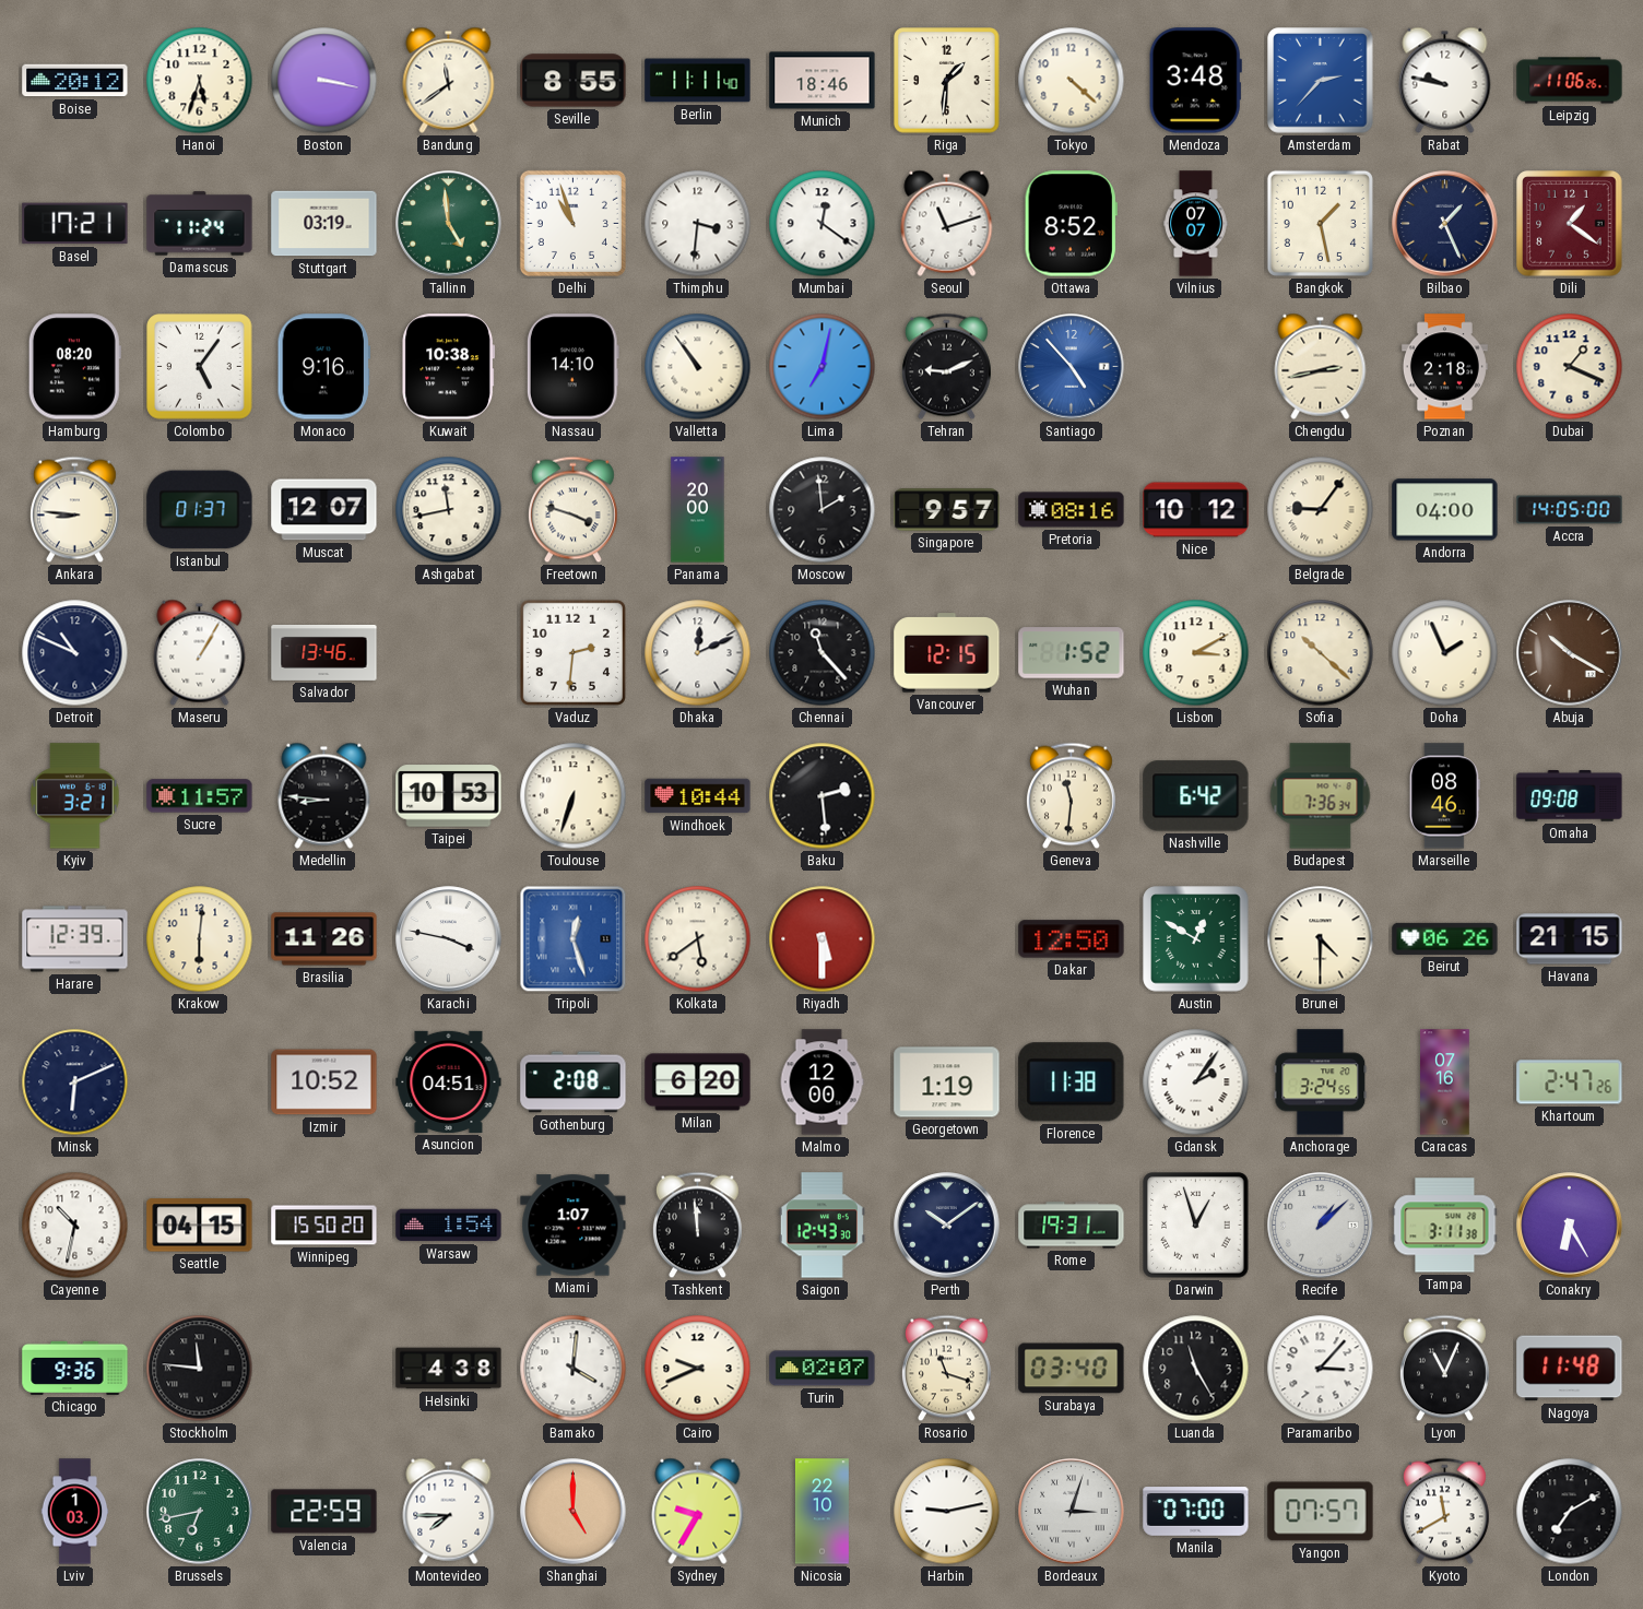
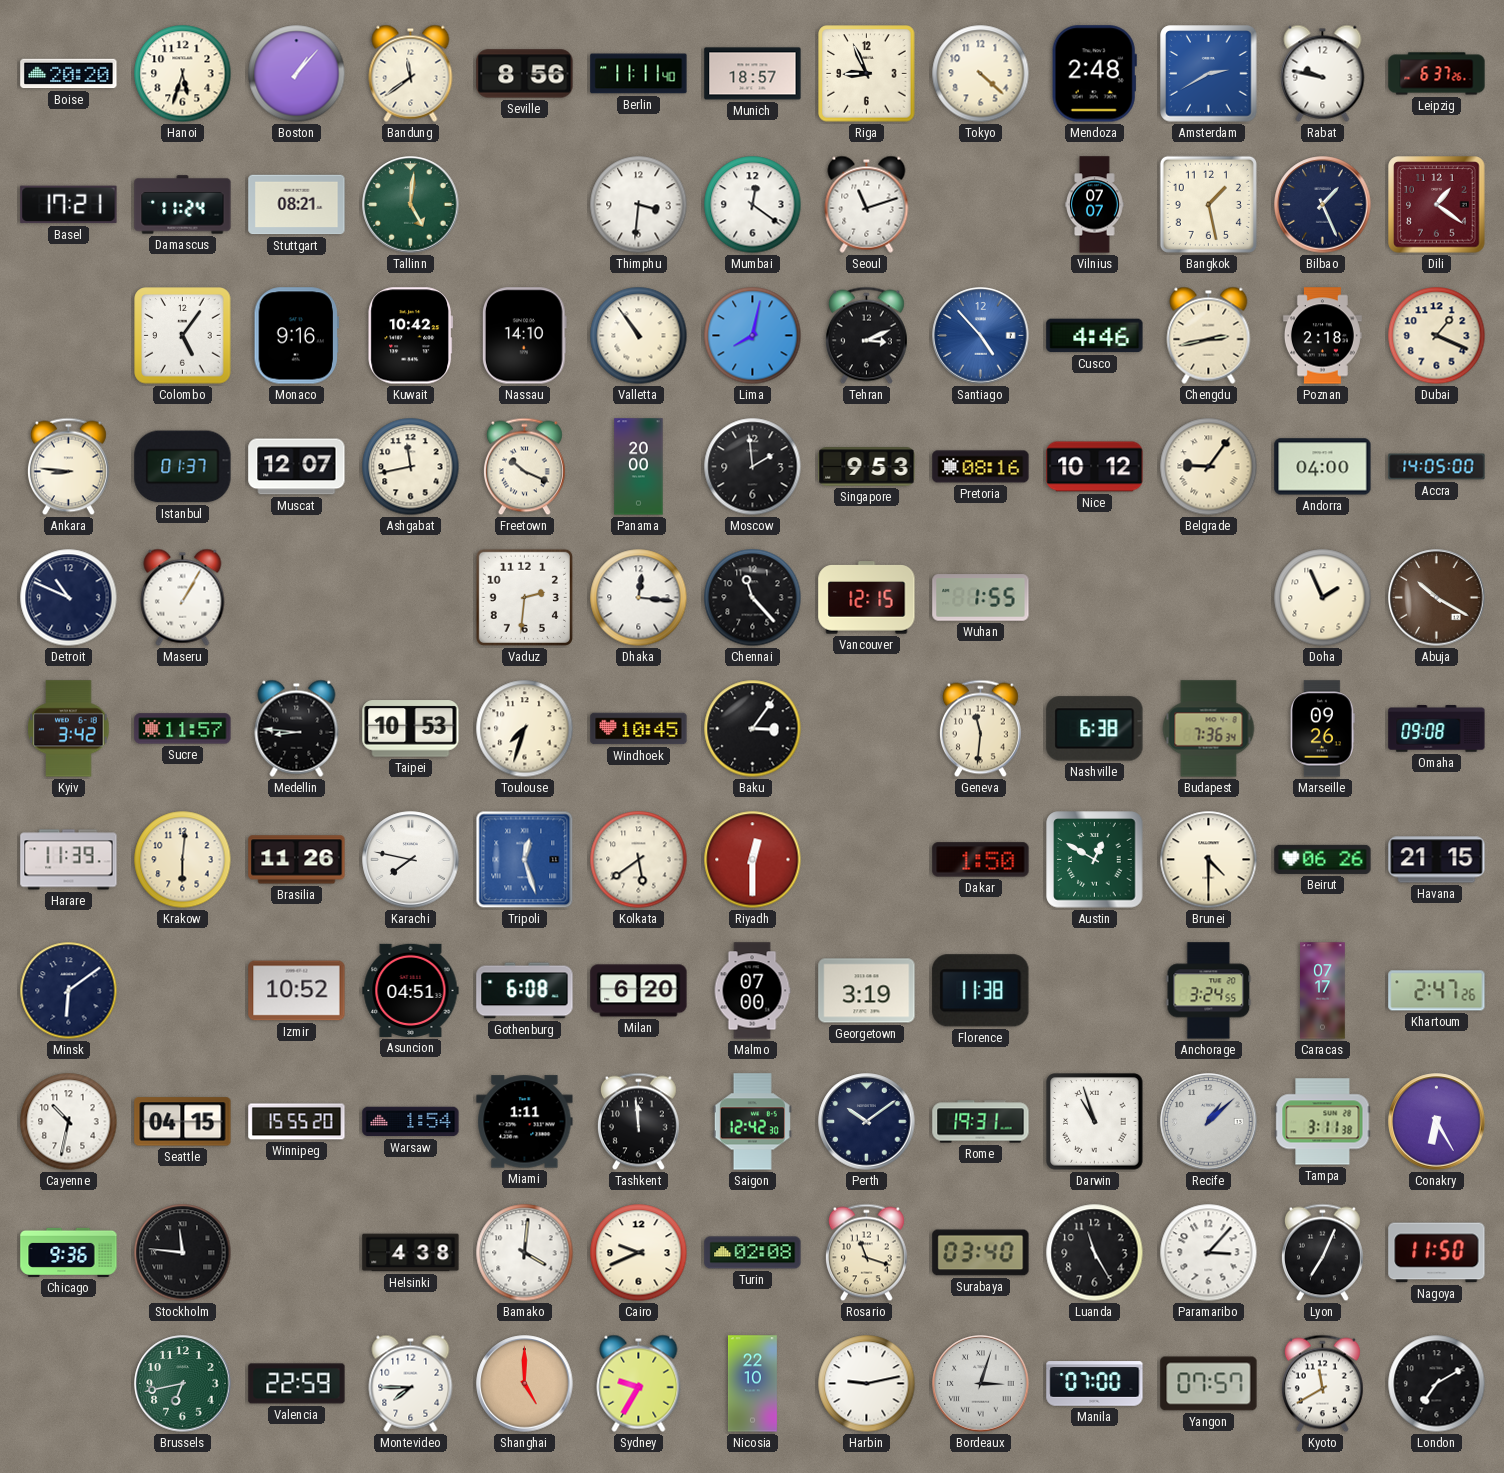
Boise: 20:12 -> 20:20 (69, 74)
Boston: 3:17 -> 1:07 (297, 74)
Seville: 8:55 -> 8:56 (525, 74)
Munich: 18:46 -> 18:57 (753, 74)
Riga: 1:31 -> 8:56 (867, 74)
Mendoza: 3:48 -> 2:48 (1094, 74)
Amsterdam: 2:37 -> 2:40 (1209, 74)
Leipzig: 11:06 -> 6:37 (1437, 74)
Stuttgart: 03:19 -> 08:21 (297, 205)
Tallinn: 4:59 -> 5:01 (411, 205)
Delhi: 10:57 -> none (572, 223)
Ottawa: 8:52 -> none (1071, 224)
Hamburg: 08:20 -> none (74, 367)
Kuwait: 10:38 -> 10:42 (411, 336)
Lima: 7:02 -> 8:02 (753, 336)
Tehran: 9:11 -> 3:11 (866, 336)
Cusco: none -> 4:46 (1095, 336)
Freetown: 3:48 -> 10:19 (524, 467)
Singapore: 9:57 -> 9:53 (867, 467)
Salvador: 13:46 -> none (324, 652)
Dhaka: 12:11 -> 12:16 (639, 598)
Wuhan: 1:52 -> 1:55 (981, 598)
Lisbon: 3:10 -> none (1196, 653)
Sofia: 10:22 -> none (1321, 653)
Kyiv: 3:21 -> 3:42 (69, 729)
Toulouse: 6:33 -> 7:33 (525, 729)
Windhoek: 10:44 -> 10:45 (639, 729)
Baku: 2:29 -> 3:06 (753, 729)
Nashville: 6:42 -> 6:38 (1095, 729)
Marseille: 08:46 -> 09:26 (1323, 729)
Harare: 12:39 -> 11:39 (69, 860)
Karachi: 3:47 -> 7:47 (411, 860)
Riyadh: 5:30 -> 12:30 (753, 860)
Dakar: 12:50 -> 1:50 (981, 860)
Minsk: 6:11 -> 6:09 (69, 991)
Gothenburg: 2:08 -> 6:08 (525, 991)
Malmo: 12:00 -> 07:00 (752, 991)
Georgetown: 1:19 -> 3:19 (867, 991)
Gdansk: 2:06 -> none (1196, 1082)
Caracas: 07:16 -> 07:17 (1323, 991)
Winnipeg: 15:50 -> 15:55 (297, 1122)
Miami: 1:07 -> 1:11 (525, 1122)
Saigon: 12:43 -> 12:42 (752, 1122)
Darwin: 12:57 -> 10:57 (1095, 1122)
Turin: 02:07 -> 02:08 (753, 1253)
Lyon: 11:04 -> 7:04 (1322, 1253)
Nagoya: 11:48 -> 11:50 (1437, 1253)
Lviv: 1:03 -> none (75, 1512)
